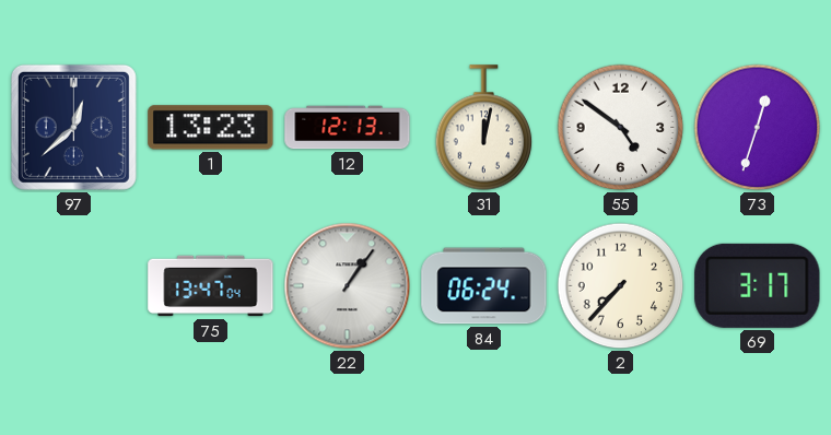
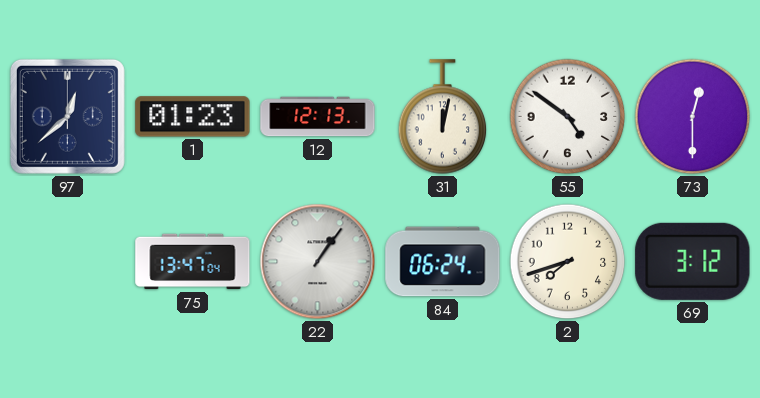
1: 13:23 -> 01:23 (193, 117)
73: 12:33 -> 12:30 (693, 117)
2: 7:37 -> 7:42 (568, 262)
69: 3:17 -> 3:12 (693, 261)
